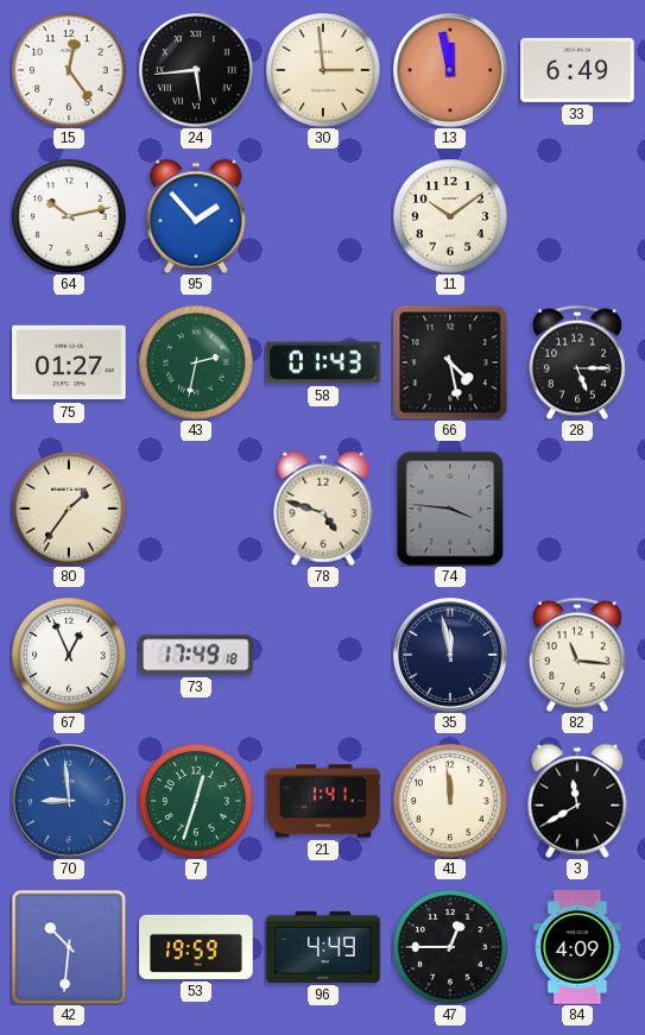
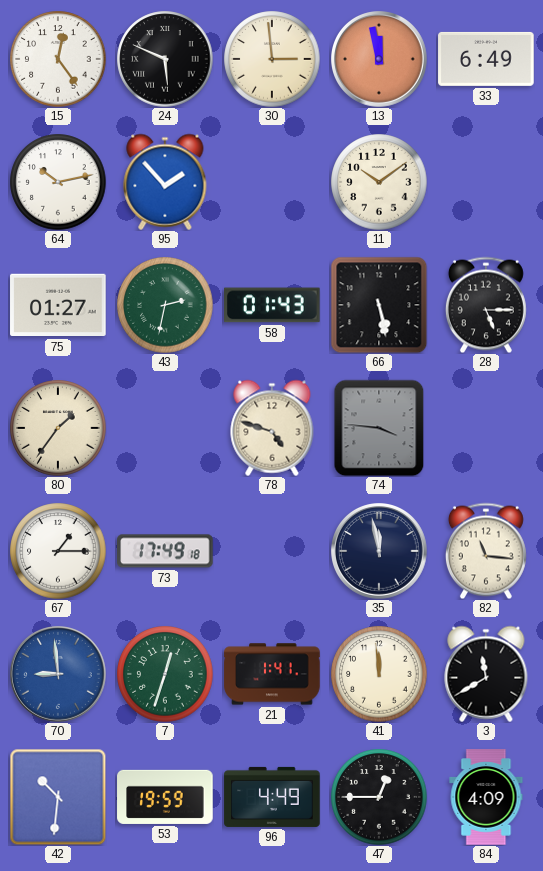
24: 5:44 -> 5:49 (165, 59)
66: 4:28 -> 5:28 (379, 305)
67: 12:56 -> 1:15 (58, 551)
